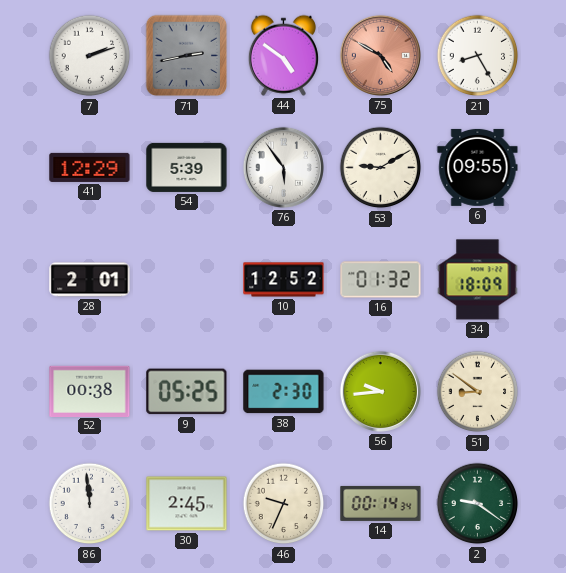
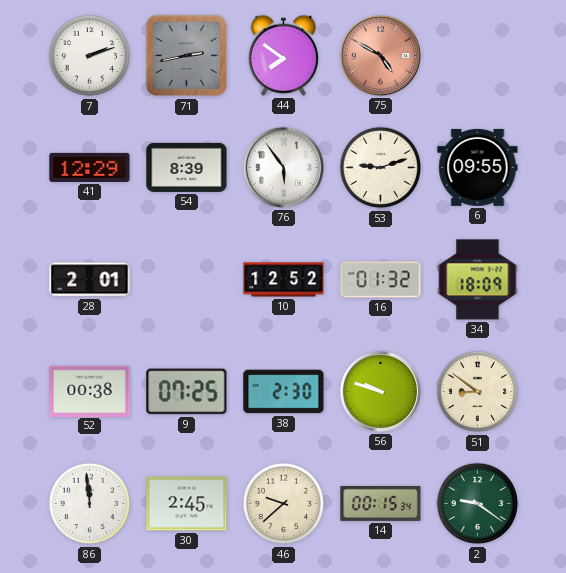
44: 4:51 -> 7:51 (283, 55)
21: 8:25 -> none (478, 56)
54: 5:39 -> 8:39 (187, 167)
53: 9:10 -> 9:12 (381, 168)
9: 05:25 -> 07:25 (187, 392)
56: 9:44 -> 9:48 (380, 391)
46: 9:34 -> 9:38 (284, 504)
14: 00:14 -> 00:15 (381, 503)
